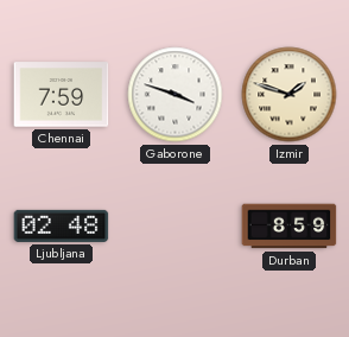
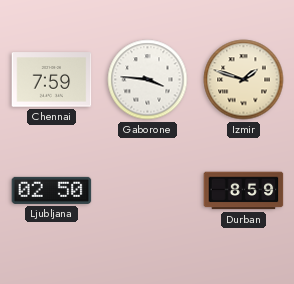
Gaborone: 3:48 -> 3:46 (148, 80)
Ljubljana: 02:48 -> 02:50 (52, 190)
